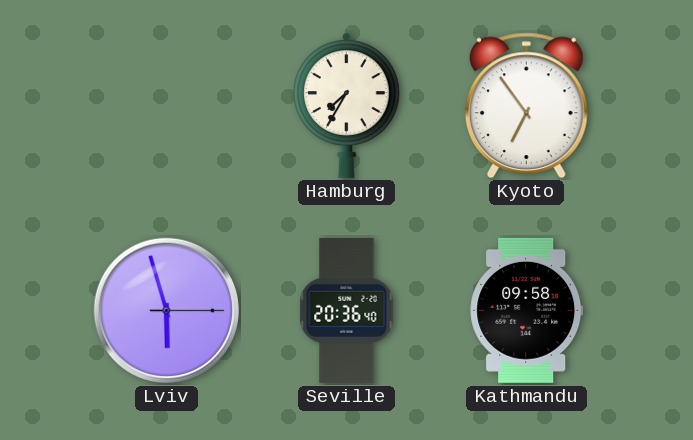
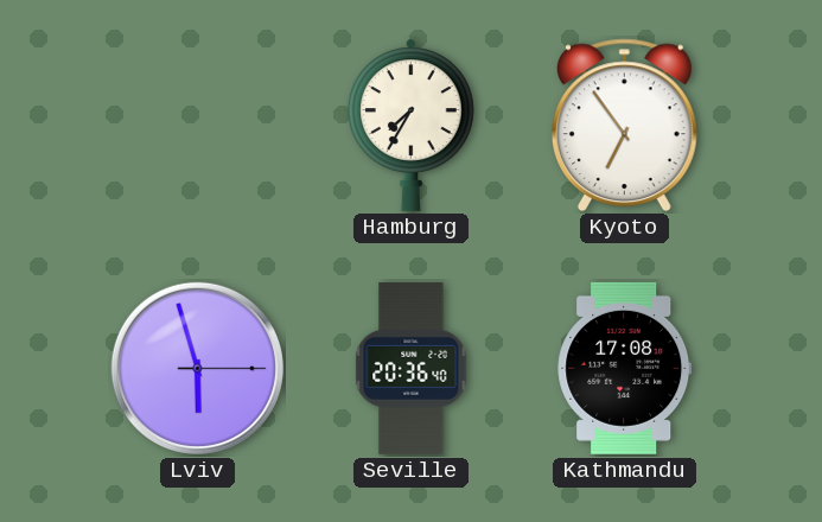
Kathmandu: 09:58 -> 17:08 (625, 368)
